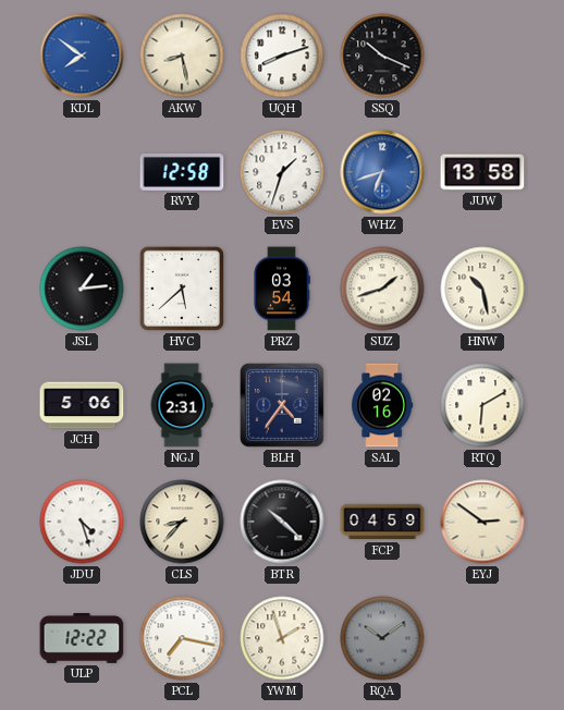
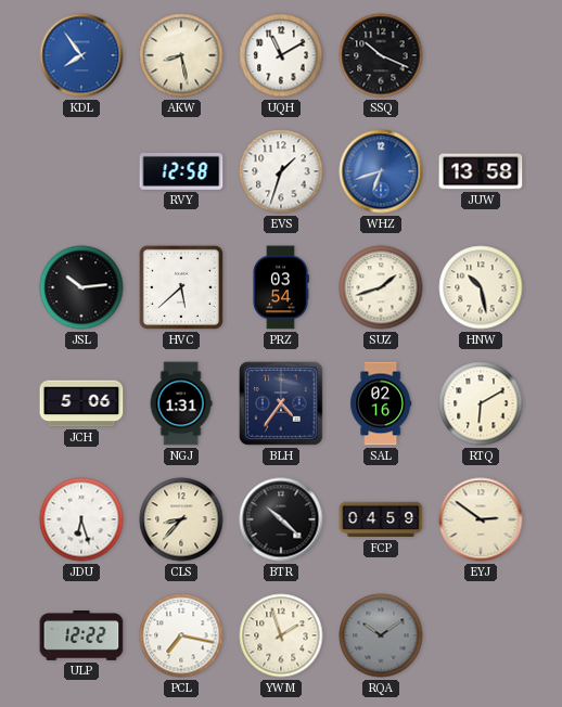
KDL: 7:51 -> 7:54 (81, 55)
UQH: 8:12 -> 11:10 (281, 55)
JSL: 1:14 -> 10:14 (81, 287)
NGJ: 2:31 -> 1:31 (181, 403)
JDU: 4:27 -> 6:27 (81, 519)
